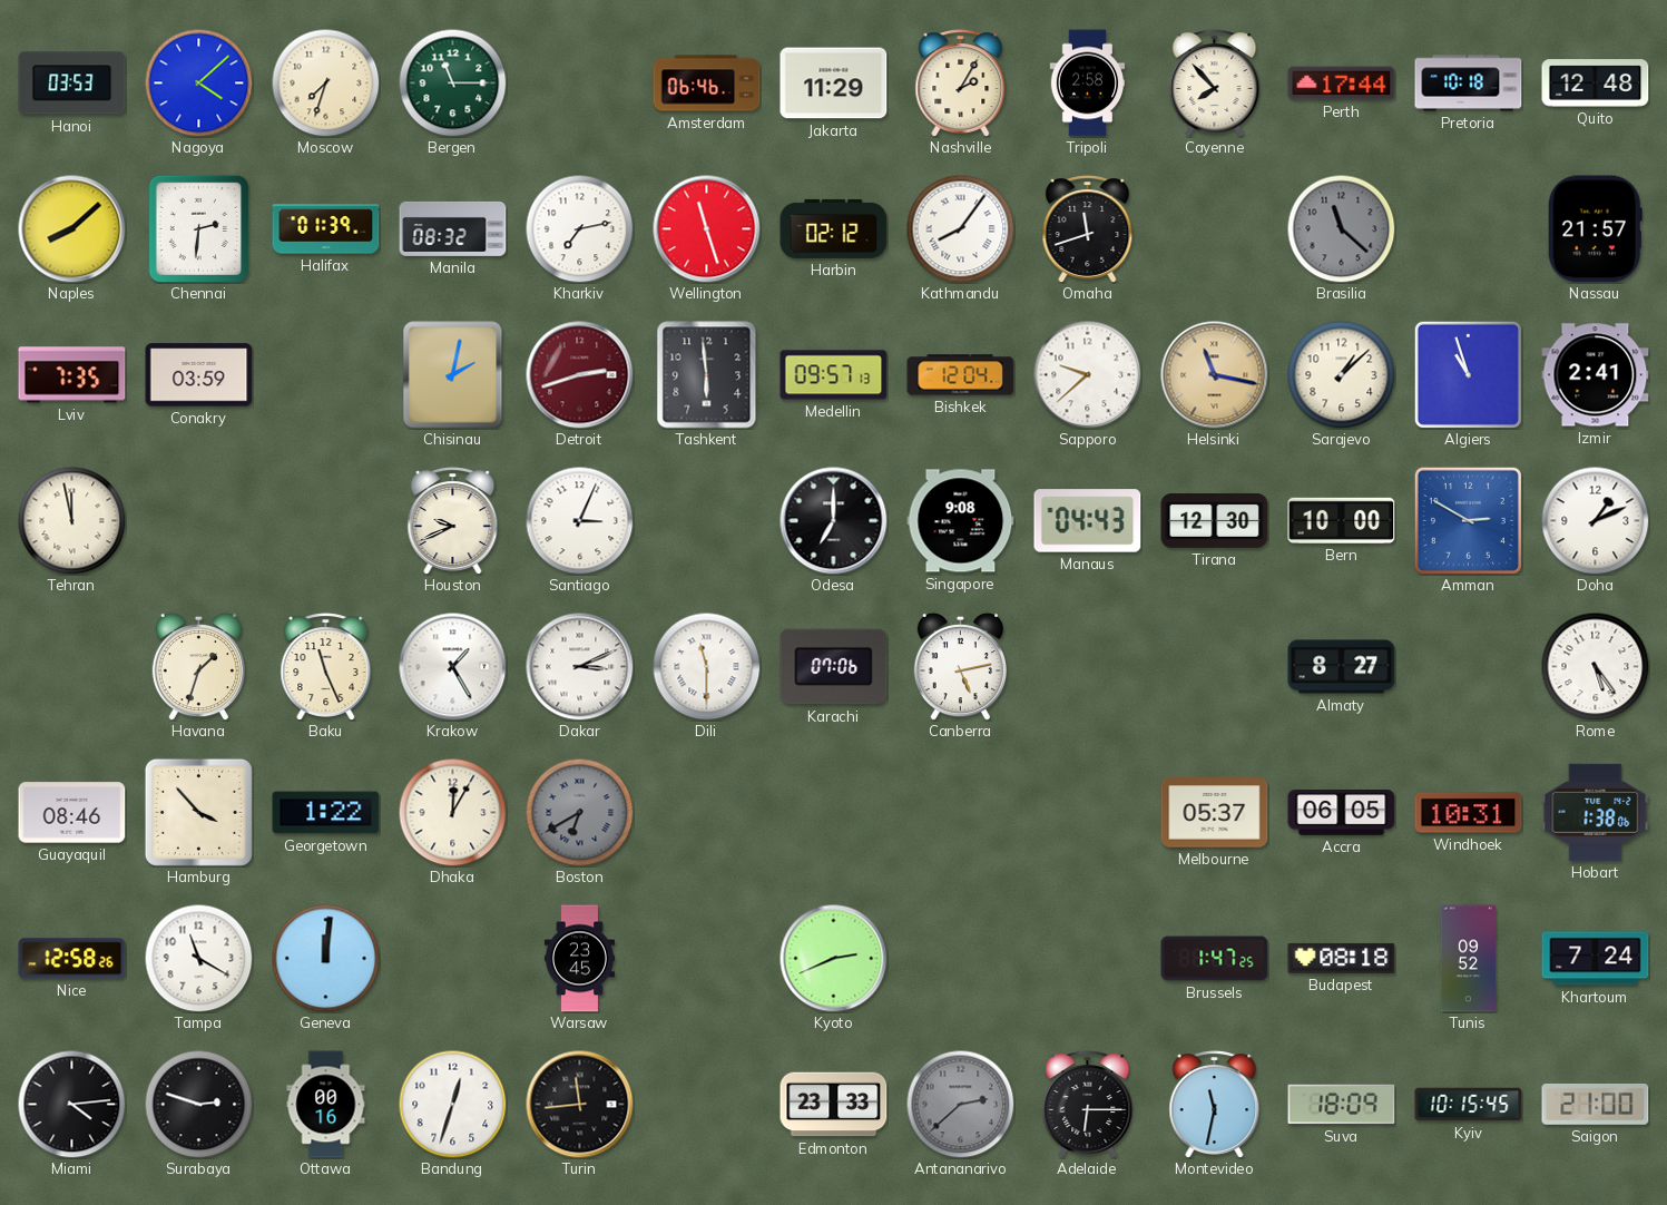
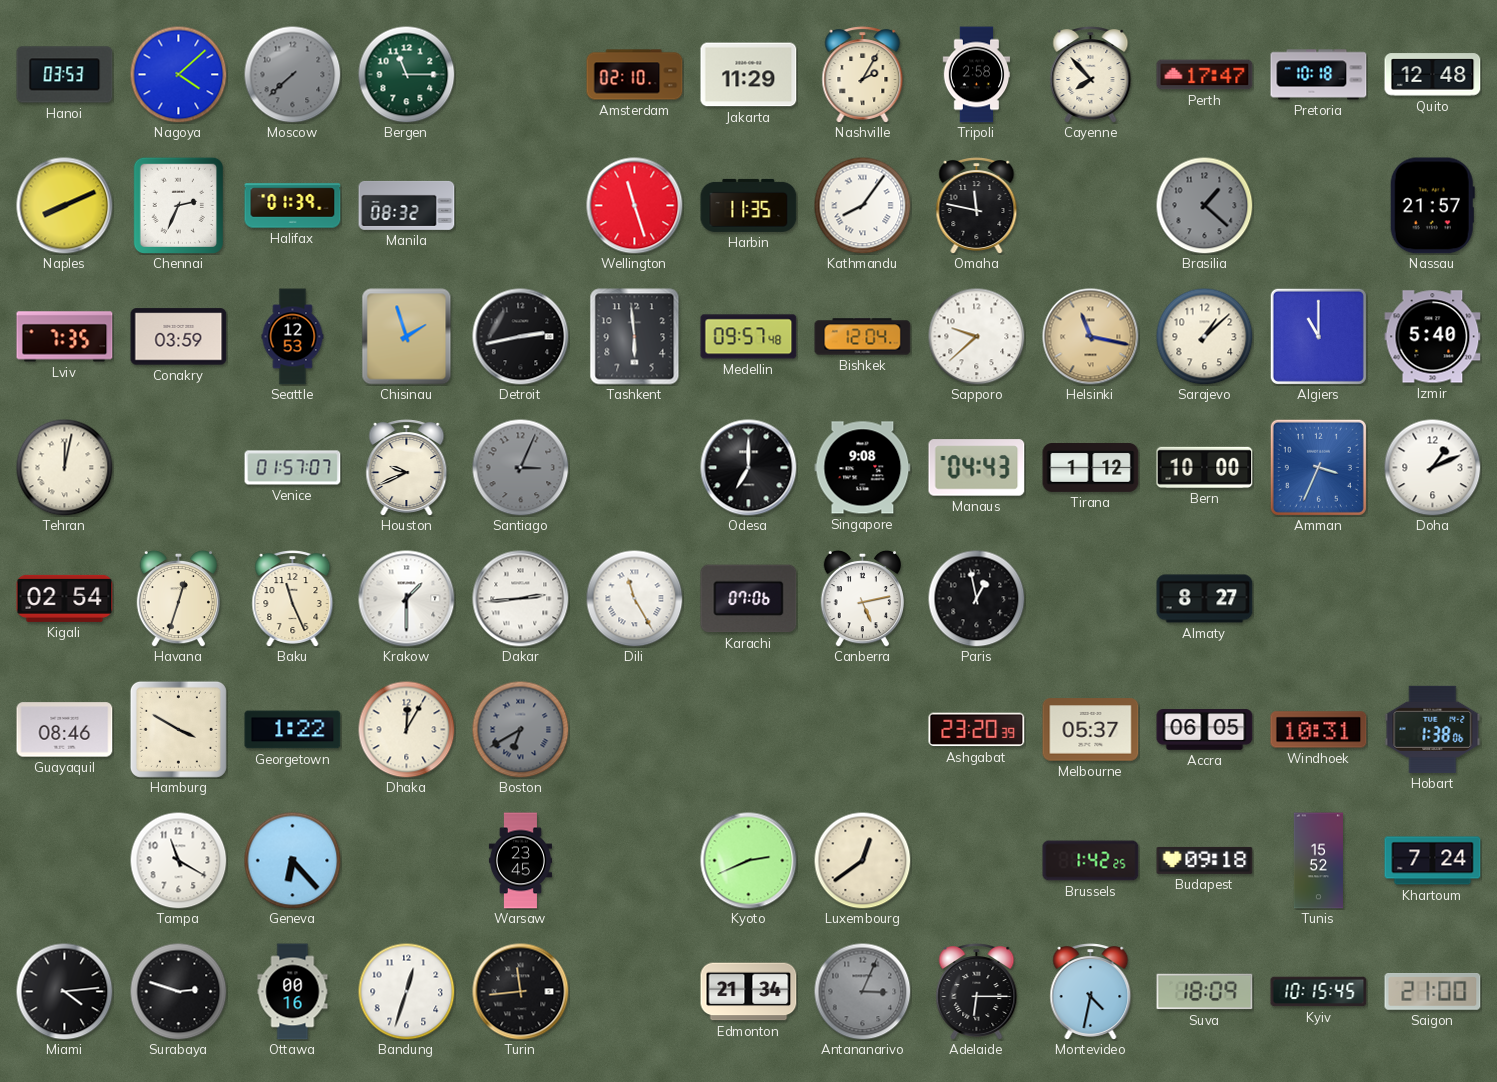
Moscow: 7:33 -> 7:38 (292, 74)
Moscow dial: cream -> grey (292, 74)
Amsterdam: 06:46 -> 02:10 (635, 75)
Perth: 17:44 -> 17:47 (1205, 75)
Naples: 8:08 -> 8:11 (65, 206)
Chennai: 2:31 -> 2:34 (178, 205)
Kharkiv: 7:13 -> none (579, 228)
Harbin: 02:12 -> 11:35 (749, 205)
Omaha: 11:42 -> 11:47 (977, 206)
Brasilia: 11:22 -> 1:22 (1204, 205)
Seattle: none -> 12:53 (293, 337)
Chisinau: 2:02 -> 1:57 (407, 337)
Detroit: 2:42 -> 2:43 (521, 337)
Detroit dial: burgundy -> black (521, 337)
Medellin: 09:57:13 -> 09:57:48 (749, 337)
Algiers: 10:57 -> 11:00 (1318, 336)
Izmir: 2:41 -> 5:40 (1433, 337)
Tehran: 11:58 -> 12:02 (64, 467)
Venice: none -> 01:57 (293, 468)
Santiago dial: white -> grey (520, 467)
Tirana: 12:30 -> 1:12 (1091, 468)
Amman: 2:50 -> 3:34 (1318, 467)
Kigali: none -> 02:54 (65, 598)
Havana: 1:33 -> 12:33 (178, 598)
Krakow: 1:25 -> 1:30 (407, 599)
Dakar: 3:11 -> 2:44 (521, 599)
Dili: 11:30 -> 11:25 (634, 598)
Paris: none -> 12:58 (976, 598)
Rome: 5:24 -> none (1595, 666)
Hamburg: 3:53 -> 3:50 (178, 729)
Ashgabat: none -> 23:20 (977, 730)
Nice: 12:58 -> none (72, 959)
Geneva: 12:01 -> 6:23 (292, 860)
Luxembourg: none -> 12:39 (862, 860)
Brussels: 1:47 -> 1:42 (1091, 861)
Budapest: 08:18 -> 09:18 (1205, 860)
Tunis: 09:52 -> 15:52 (1318, 861)
Edmonton: 23:33 -> 21:34 (749, 992)
Antananarivo: 2:38 -> 3:04 (862, 991)
Montevideo: 11:32 -> 4:32 (1091, 992)
